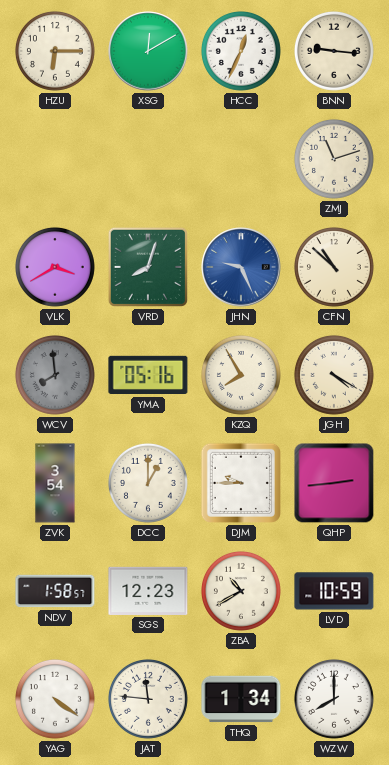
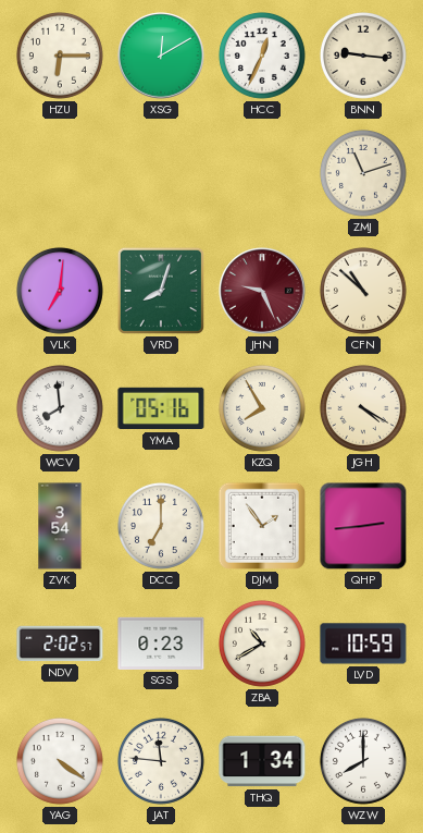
VLK: 3:40 -> 7:01 (60, 291)
JHN dial: blue -> burgundy (262, 291)
WCV dial: grey -> white (60, 408)
DCC: 1:00 -> 7:00 (161, 526)
DJM: 9:45 -> 1:54 (262, 526)
NDV: 1:58 -> 2:02 (60, 644)
SGS: 12:23 -> 0:23 (161, 644)
